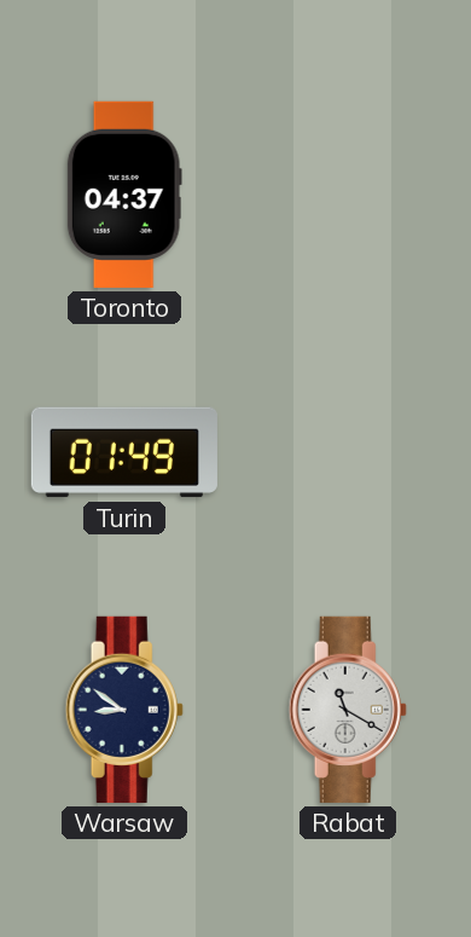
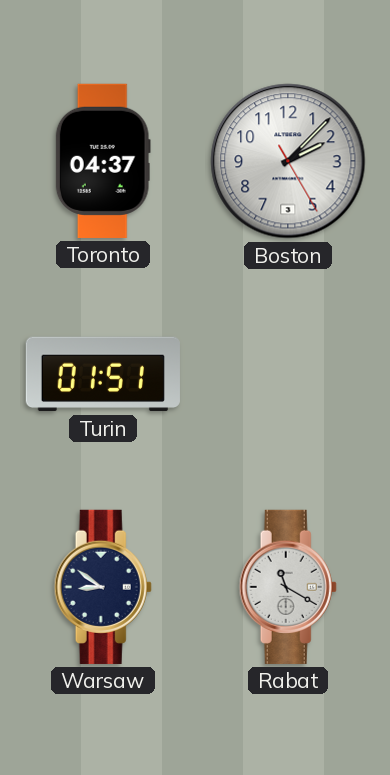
Boston: none -> 2:07 (288, 161)
Turin: 01:49 -> 01:51 (103, 374)
